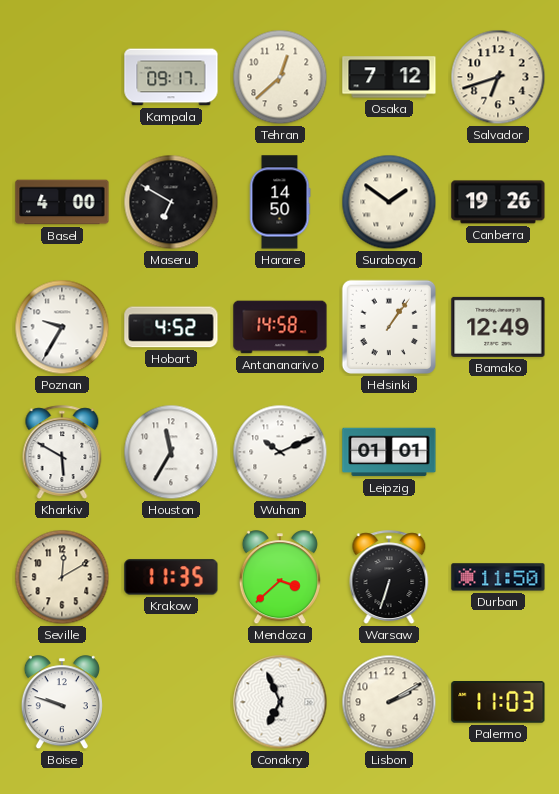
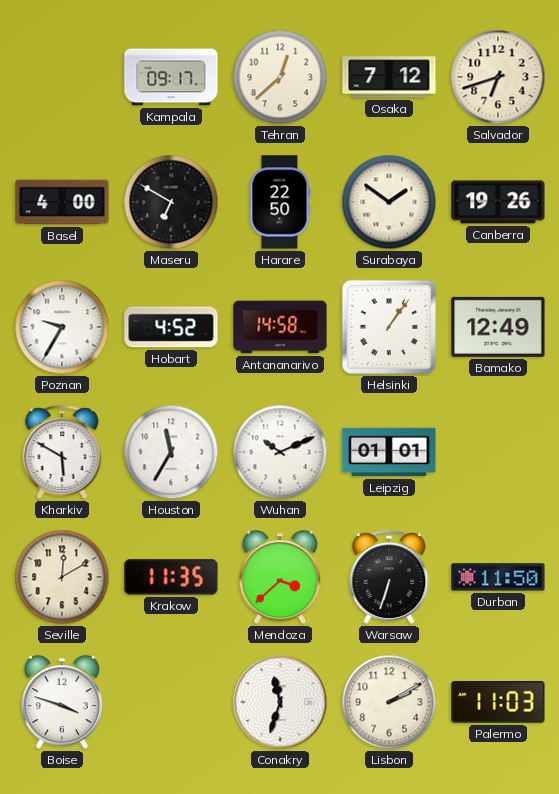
Harare: 14:50 -> 22:50 (280, 202)
Boise: 9:48 -> 3:48 (62, 703)
Conakry: 6:56 -> 11:33 (280, 702)
